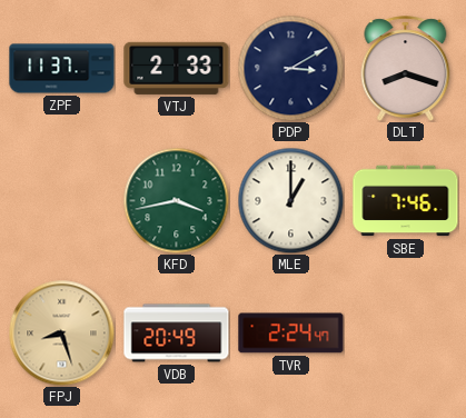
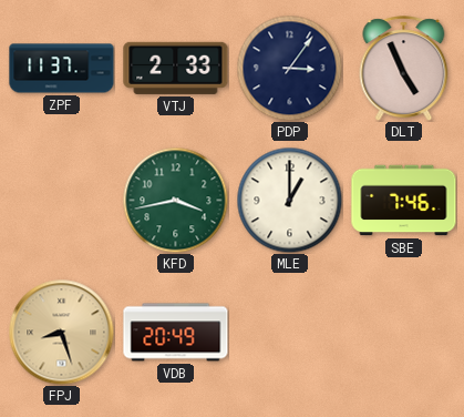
PDP: 3:10 -> 3:06 (289, 68)
DLT: 8:18 -> 4:56 (404, 68)
TVR: 2:24 -> none (291, 334)
